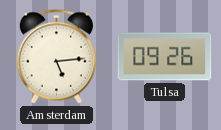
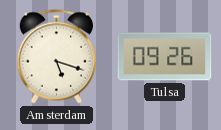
Amsterdam: 5:14 -> 5:18 (56, 57)
